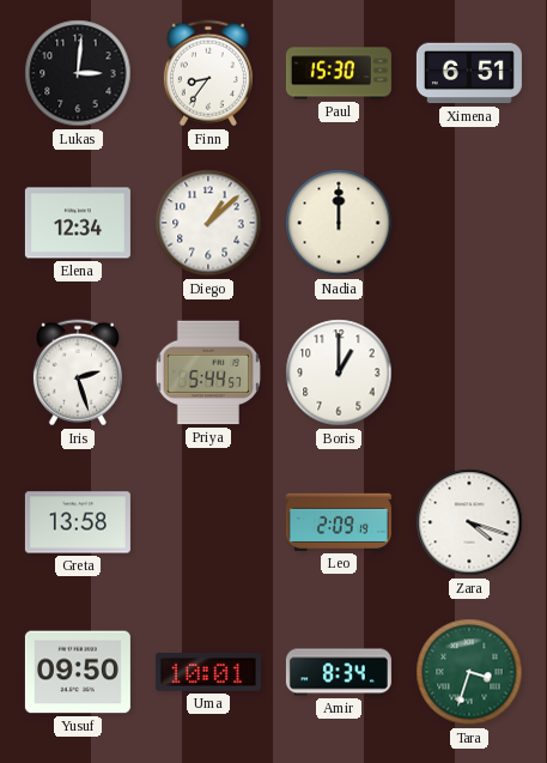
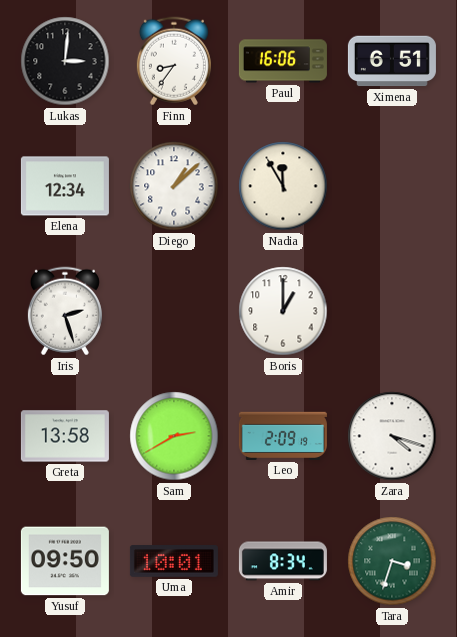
Paul: 15:30 -> 16:06 (283, 61)
Nadia: 12:00 -> 11:55 (283, 186)
Priya: 5:44 -> none (207, 373)
Sam: none -> 2:40 (174, 436)
